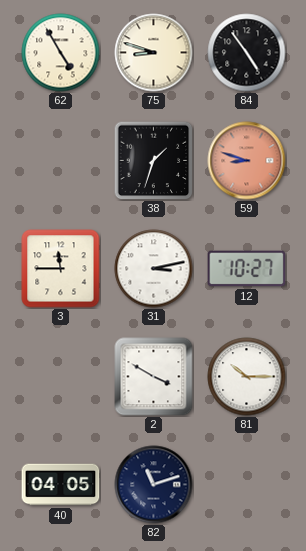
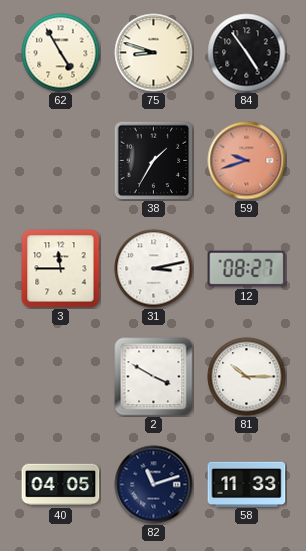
38: 1:33 -> 1:35 (153, 160)
59: 8:48 -> 9:42 (247, 161)
12: 10:27 -> 08:27 (247, 269)
58: none -> 11:33 (247, 484)
